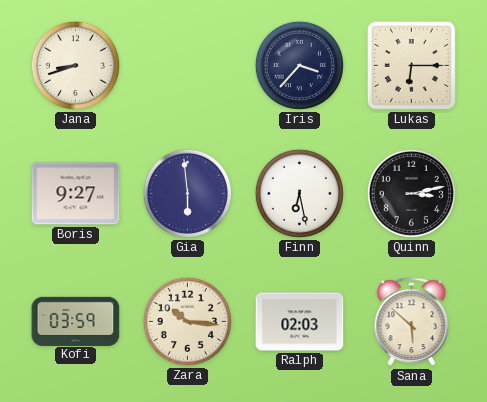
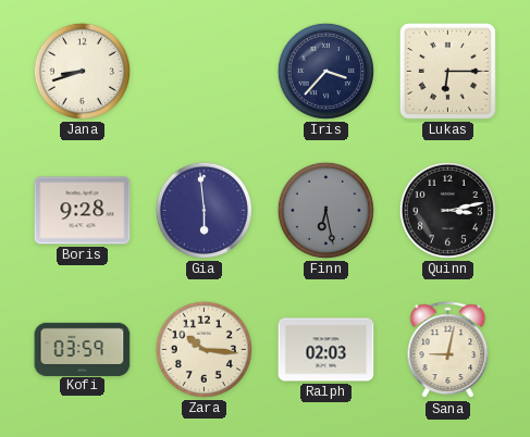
Boris: 9:27 -> 9:28 (83, 211)
Finn dial: white -> grey (325, 210)
Sana: 5:52 -> 9:02 (448, 350)
